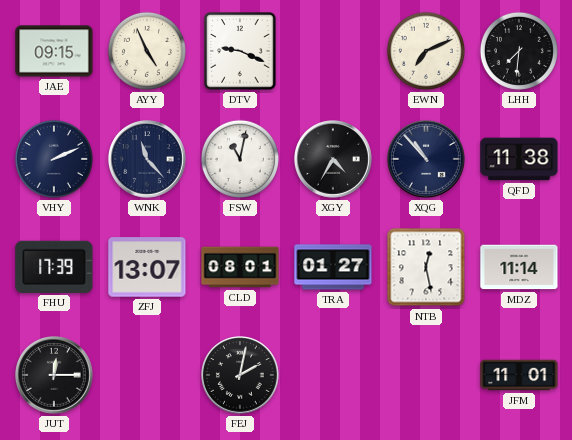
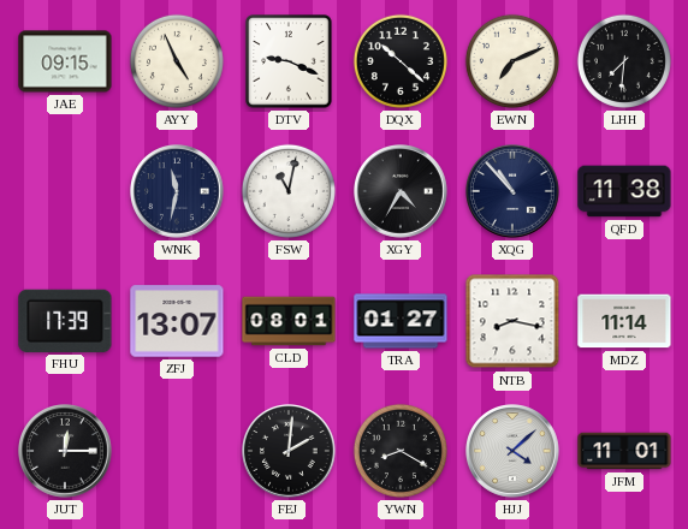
DQX: none -> 10:22 (401, 61)
VHY: 2:11 -> none (54, 159)
WNK: 11:23 -> 11:32 (178, 192)
NTB: 12:28 -> 8:17 (512, 321)
FEJ: 2:02 -> 2:01 (290, 452)
YWN: none -> 8:20 (401, 451)
HJJ: none -> 4:08 (514, 452)
